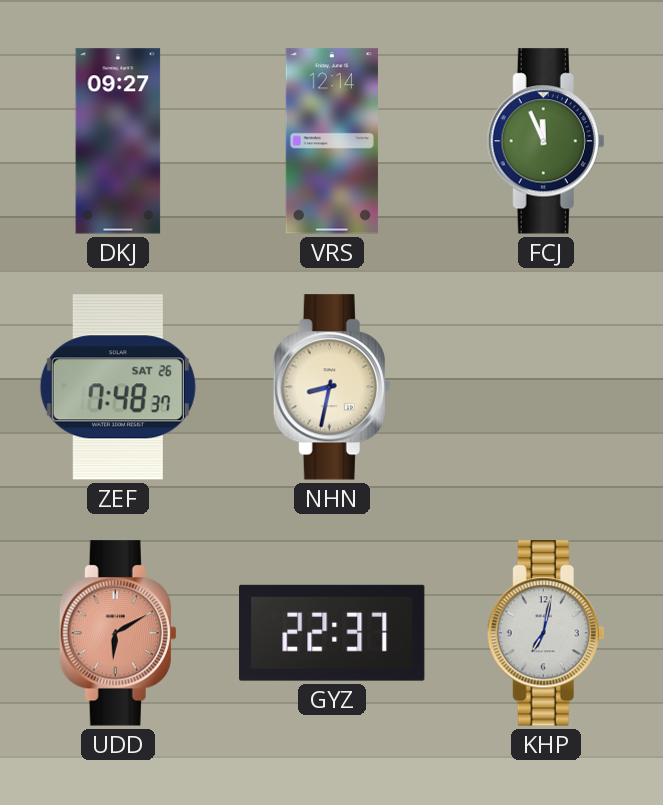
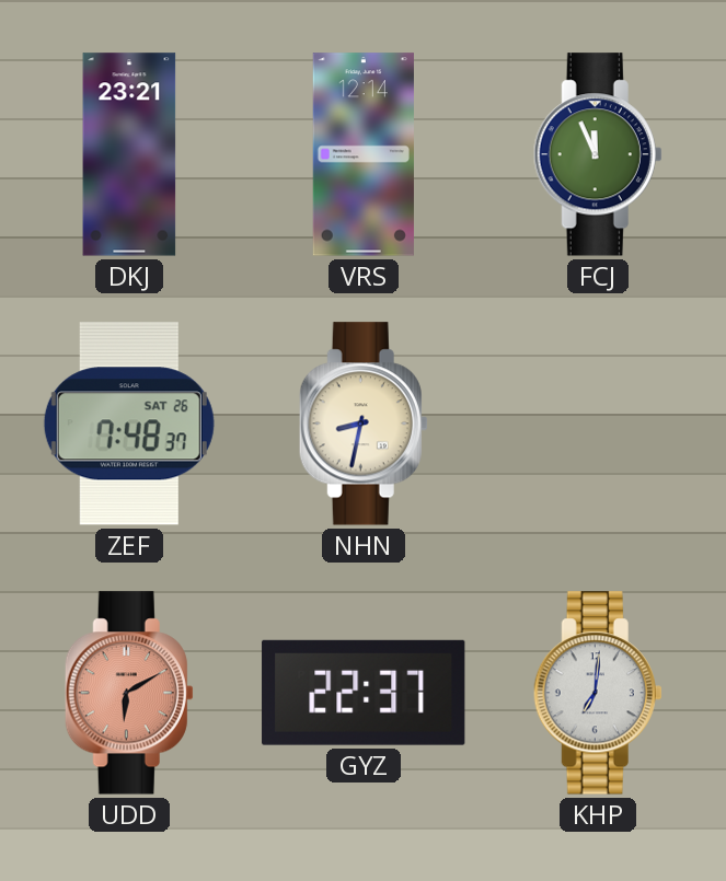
DKJ: 09:27 -> 23:21 (129, 154)
KHP: 7:02 -> 7:01 (598, 693)
